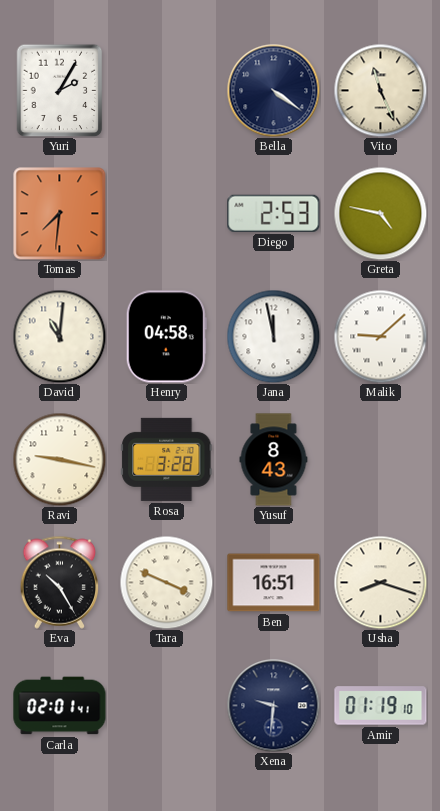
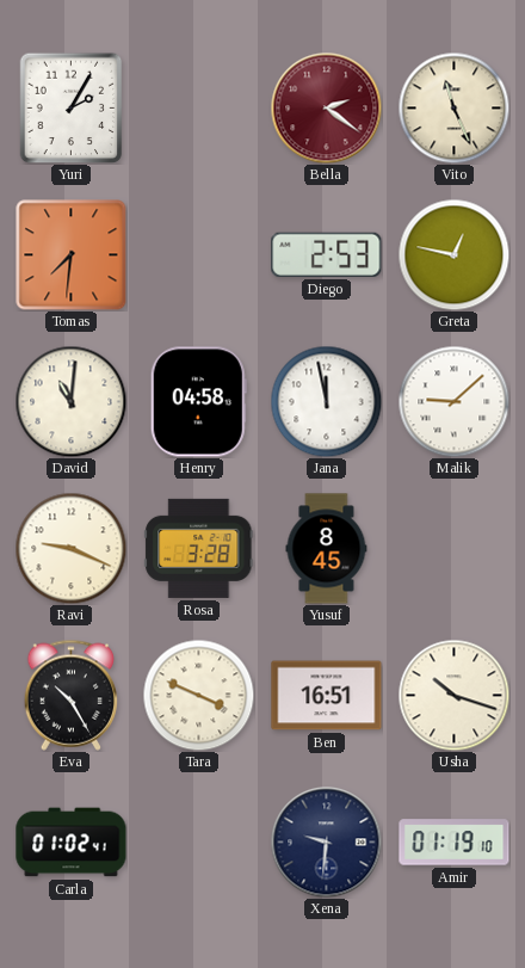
Bella: 4:21 -> 2:21 (326, 107)
Bella dial: navy -> burgundy (326, 107)
Greta: 4:47 -> 12:47 (453, 254)
Ravi: 9:17 -> 9:19 (70, 548)
Yusuf: 8:43 -> 8:45 (327, 549)
Usha: 8:18 -> 10:18 (453, 695)
Carla: 02:01 -> 01:02 (72, 843)
